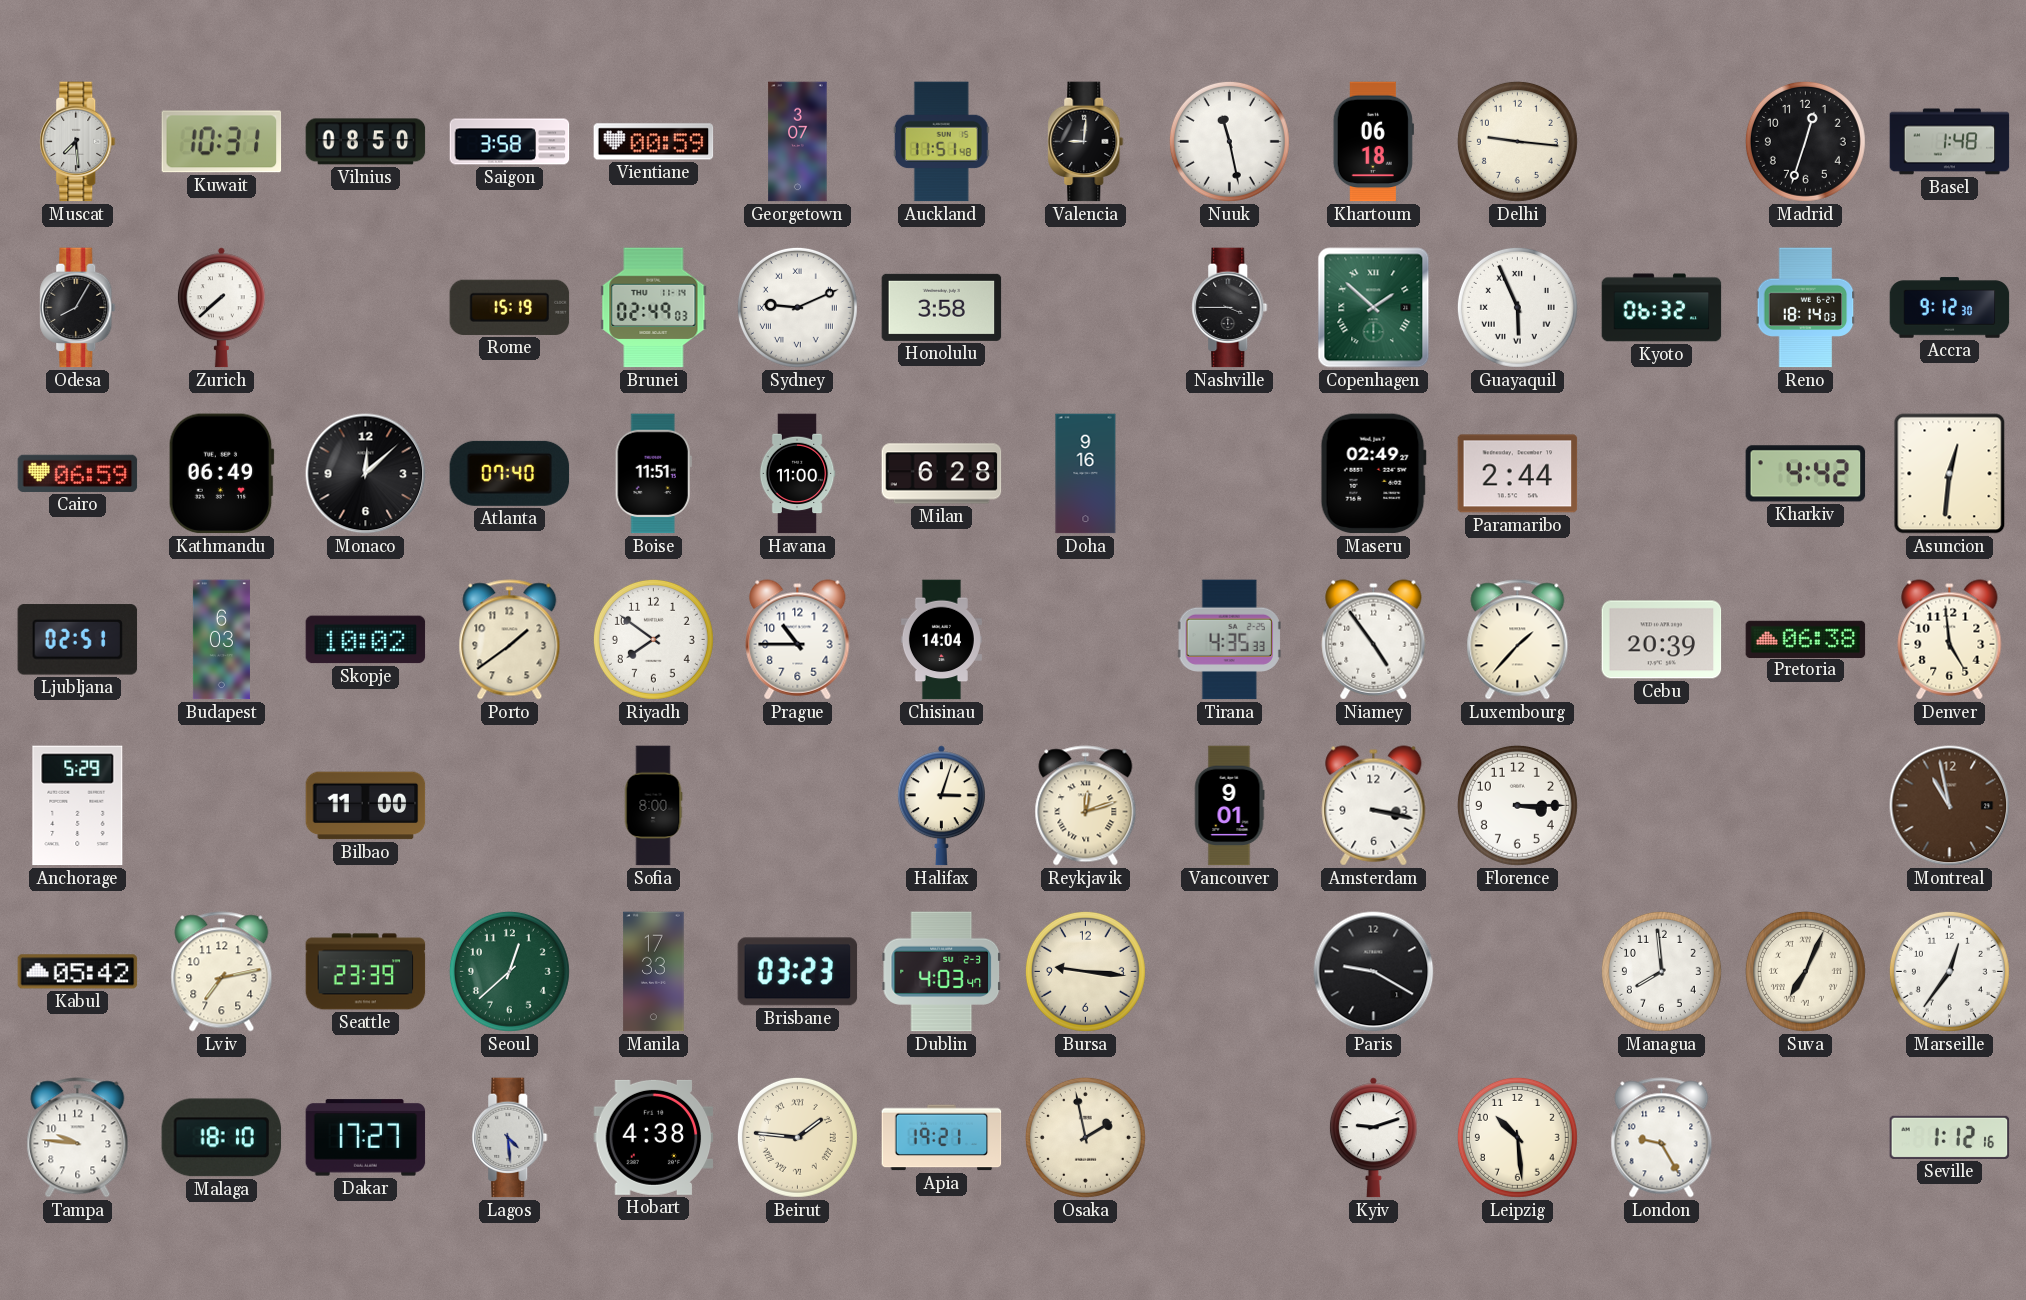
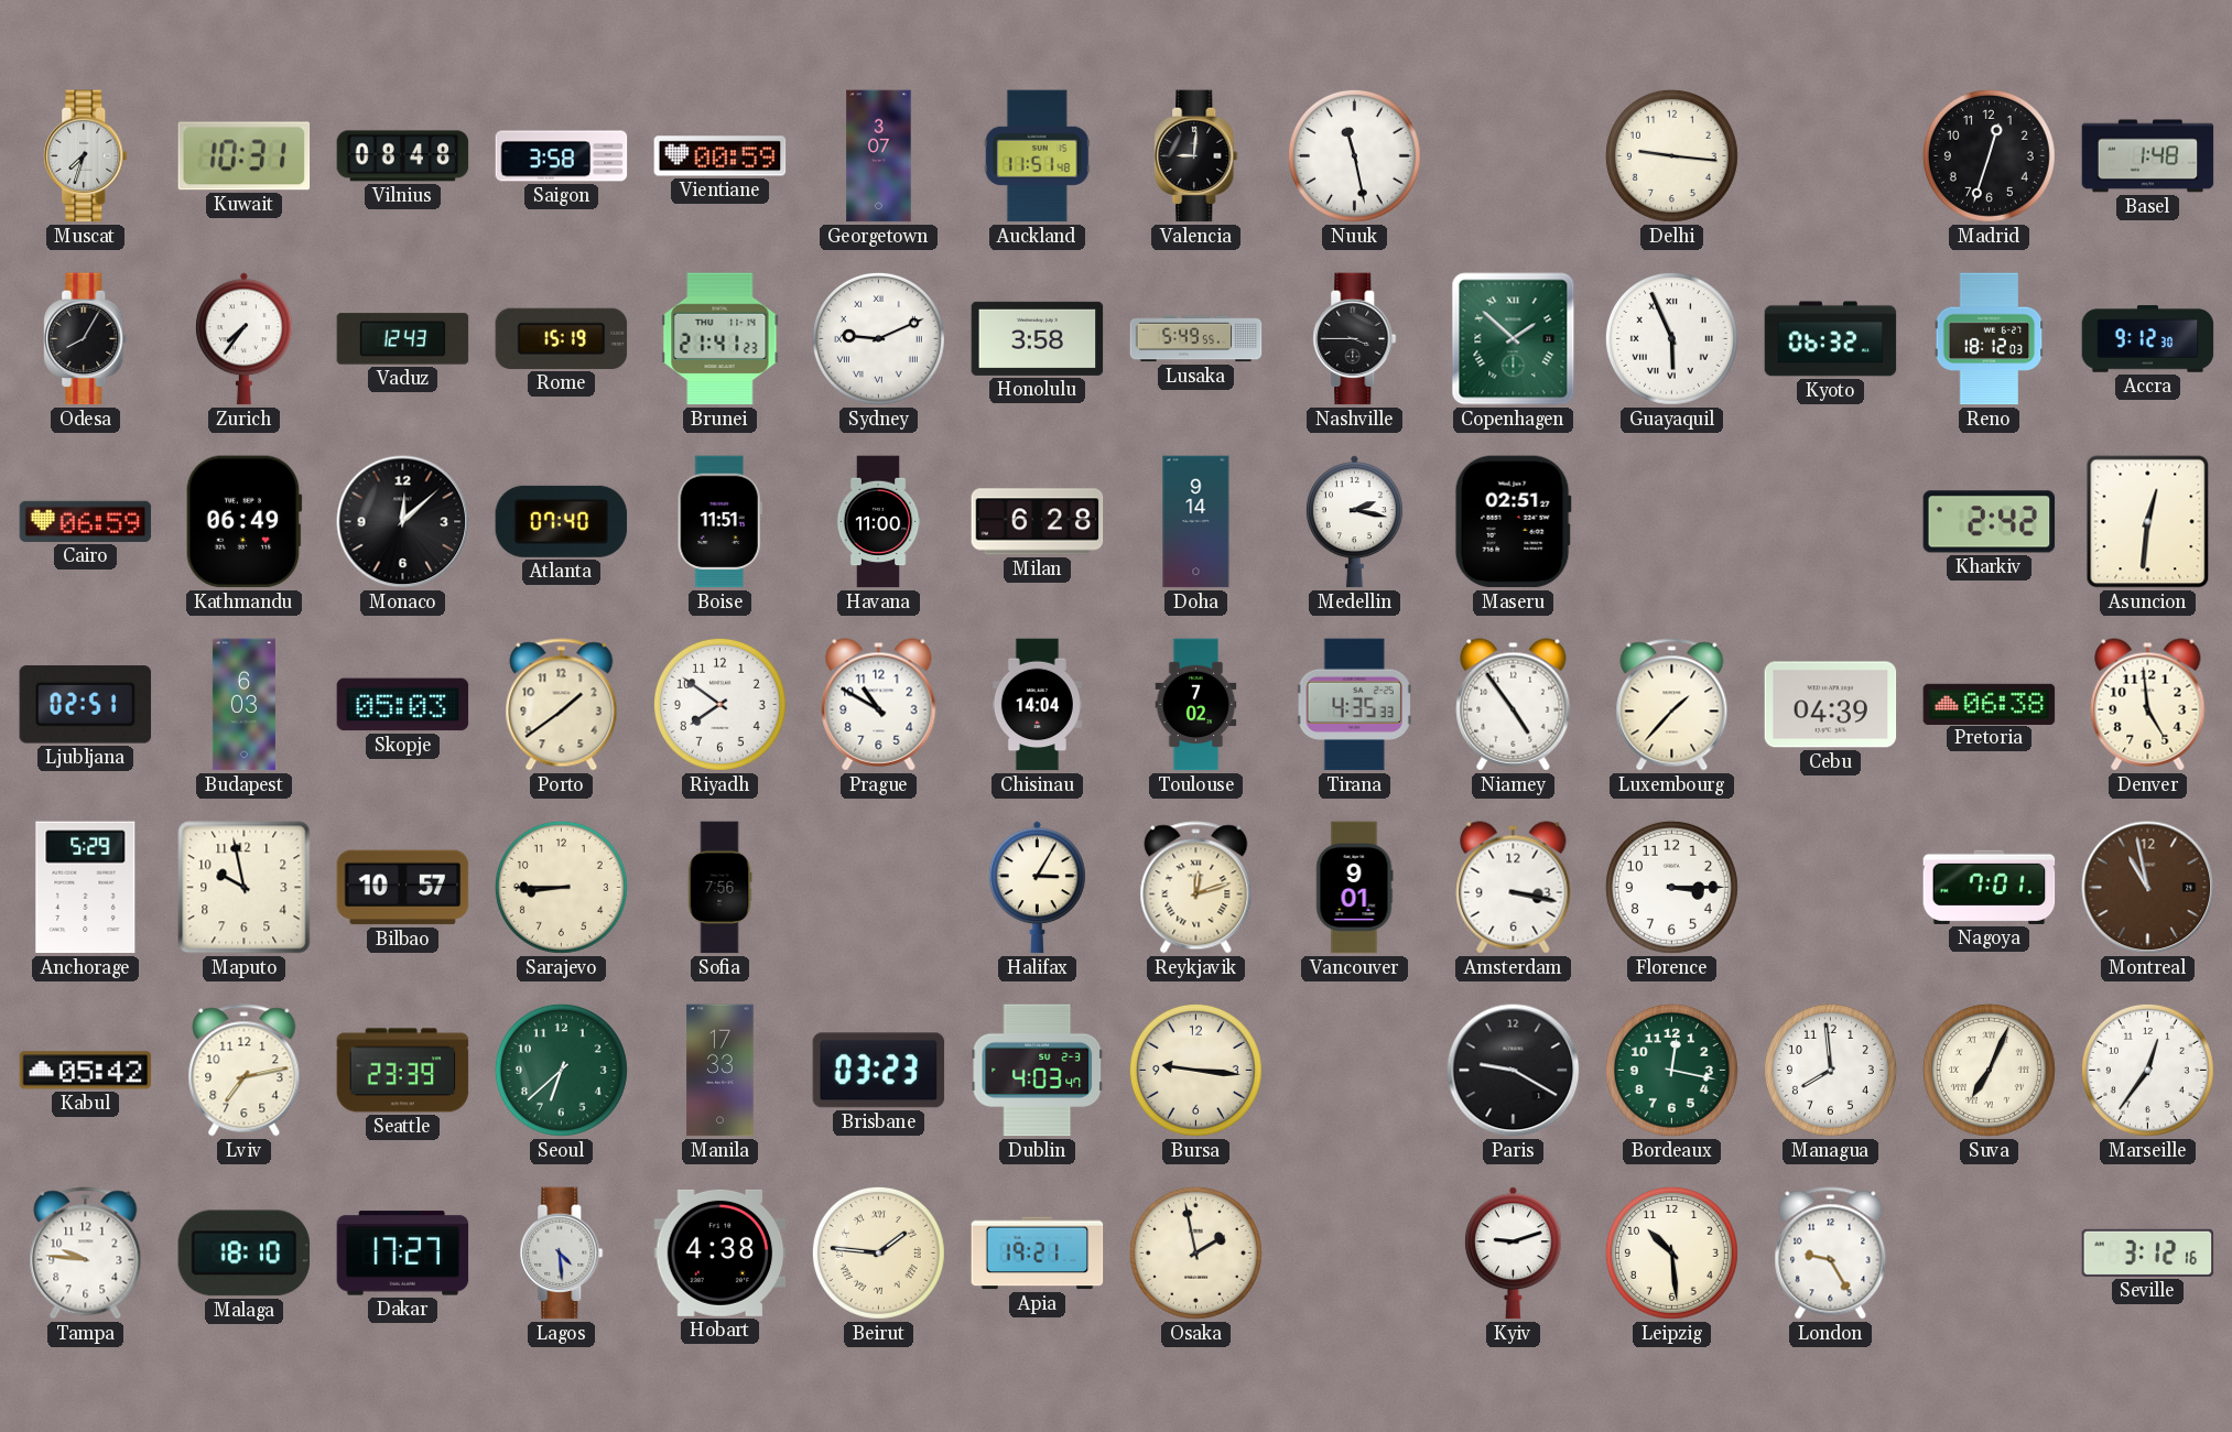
Muscat: 7:29 -> 7:33 (86, 156)
Vilnius: 08:50 -> 08:48 (403, 156)
Khartoum: 06:18 -> none (1373, 142)
Zurich: 7:38 -> 7:36 (243, 339)
Vaduz: none -> 12:43 (403, 339)
Brunei: 02:49 -> 21:41 (720, 339)
Lusaka: none -> 5:49 (1196, 339)
Reno: 18:14 -> 18:12 (1990, 339)
Doha: 9:16 -> 9:14 (1196, 522)
Medellin: none -> 2:17 (1354, 522)
Maseru: 02:49 -> 02:51 (1513, 522)
Paramaribo: 2:44 -> none (1518, 474)
Kharkiv: 4:42 -> 2:42 (1990, 522)
Skopje: 10:02 -> 05:03 (403, 705)
Prague: 10:45 -> 10:50 (879, 705)
Toulouse: none -> 7:02 (1196, 705)
Cebu: 20:39 -> 04:39 (1831, 705)
Maputo: none -> 9:58 (245, 888)
Bilbao: 11:00 -> 10:57 (403, 888)
Sarajevo: none -> 8:45 (561, 887)
Sofia: 8:00 -> 7:56 (719, 888)
Halifax: 3:03 -> 3:05 (1037, 888)
Nagoya: none -> 7:01 (1990, 887)
Seoul: 12:38 -> 6:38 (561, 1070)
Bordeaux: none -> 12:17 (1671, 1070)
Seville: 1:12 -> 3:12 (2148, 1252)
